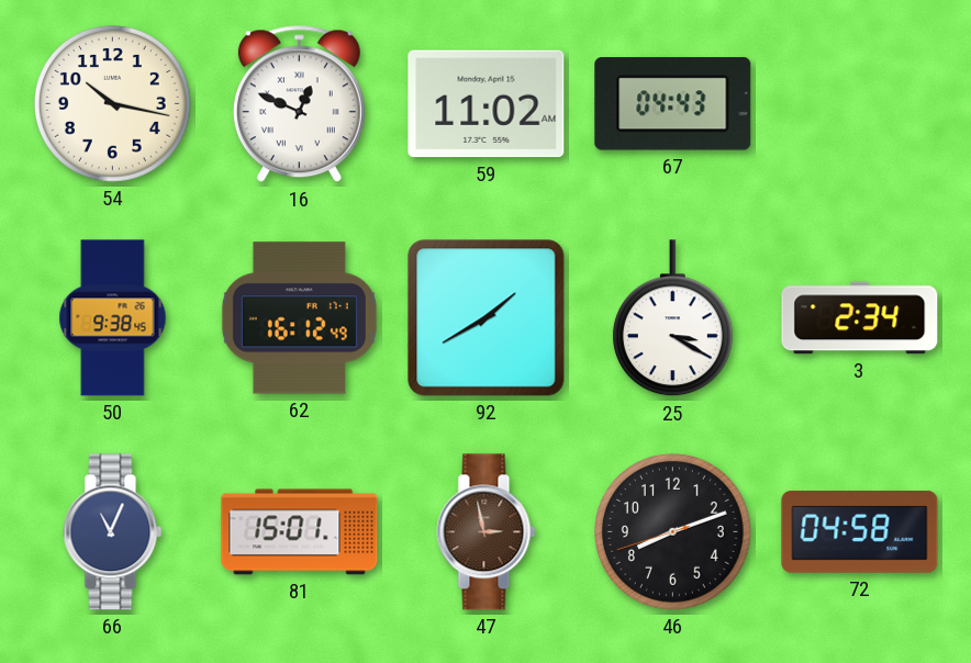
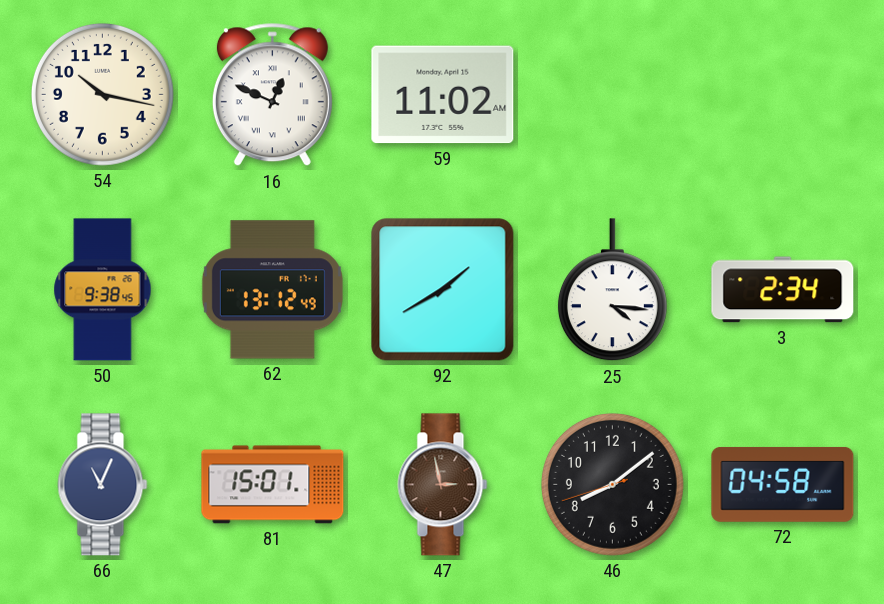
67: 04:43 -> none (673, 104)
62: 16:12 -> 13:12 (272, 290)
25: 3:20 -> 4:16 (612, 290)
46: 8:11 -> 8:08 (612, 484)
